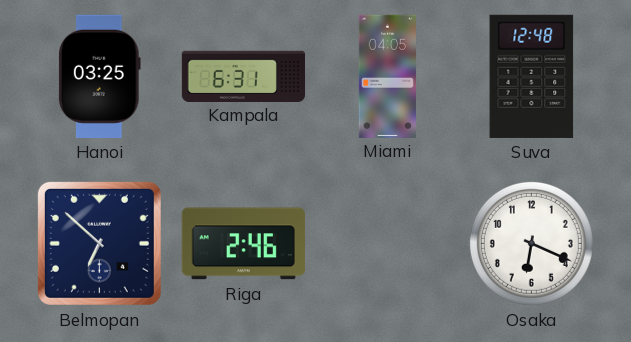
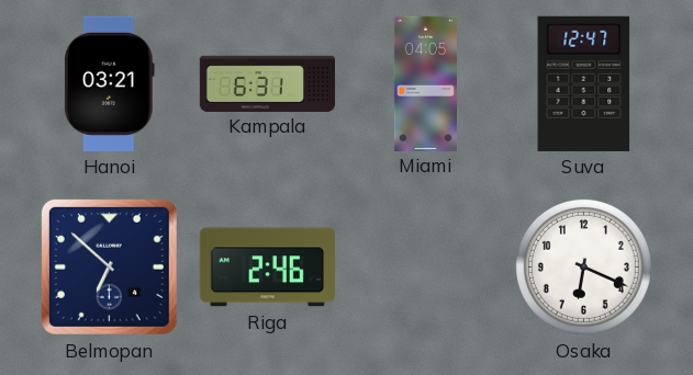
Hanoi: 03:25 -> 03:21 (109, 83)
Suva: 12:48 -> 12:47 (584, 83)
